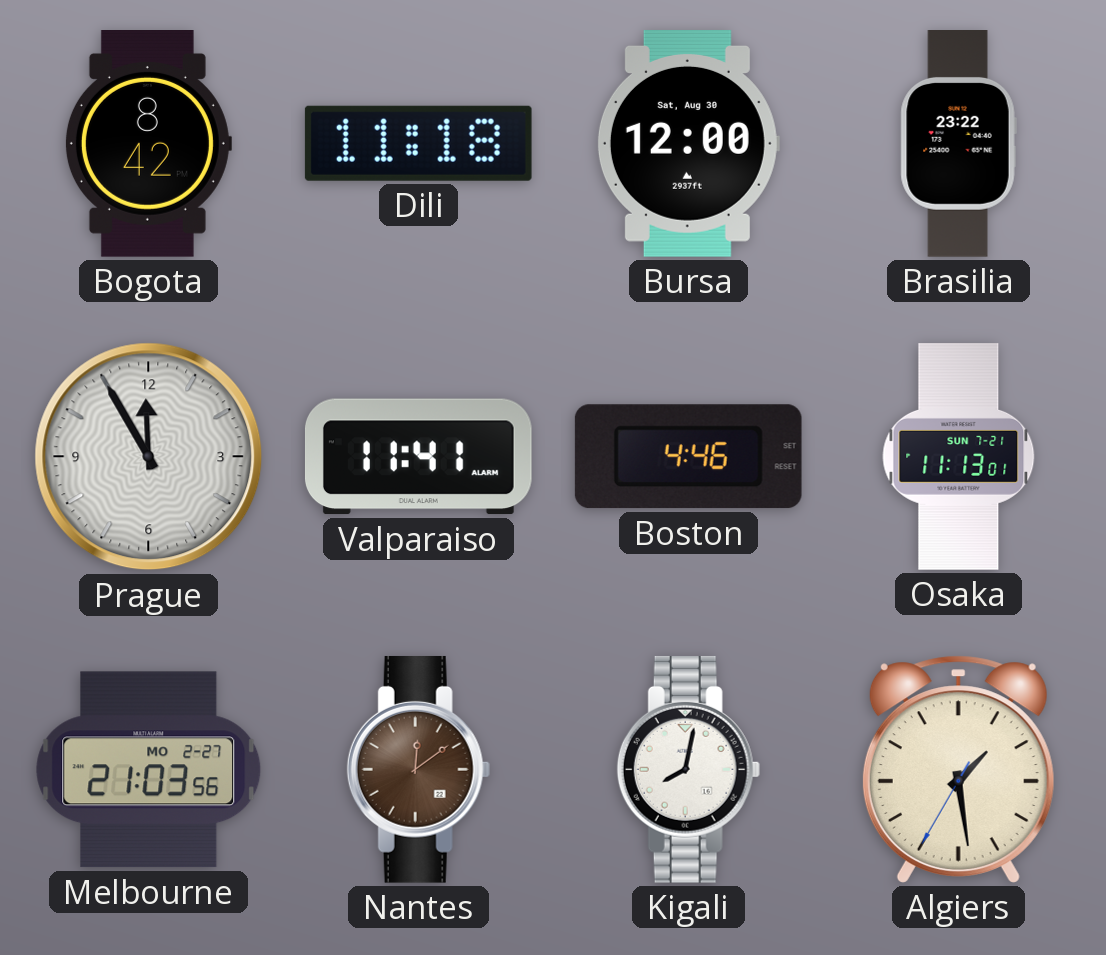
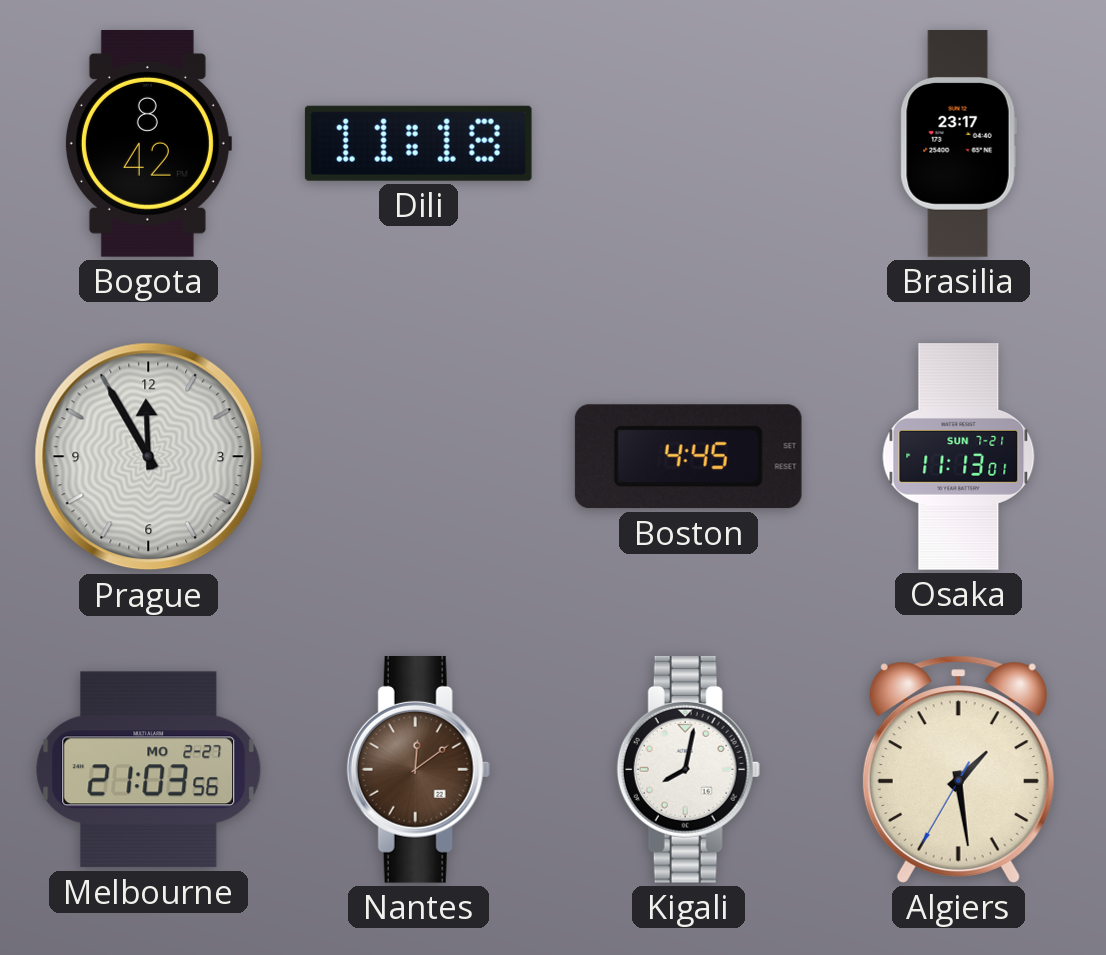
Bursa: 12:00 -> none (688, 143)
Brasilia: 23:22 -> 23:17 (958, 144)
Valparaiso: 11:41 -> none (418, 457)
Boston: 4:46 -> 4:45 (688, 457)
